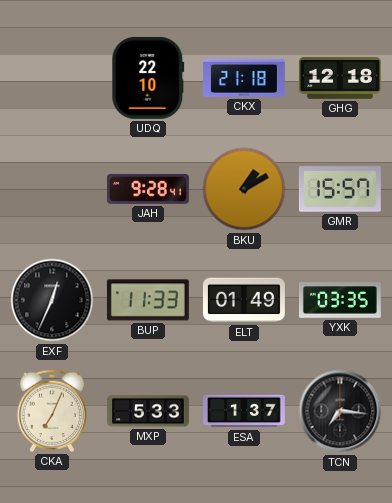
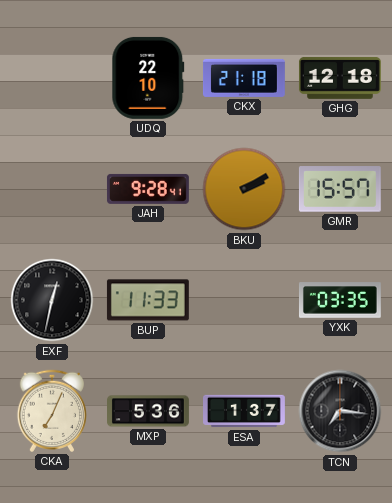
BKU: 1:10 -> 2:10 (244, 189)
EXF: 12:34 -> 12:32 (52, 300)
ELT: 01:49 -> none (244, 300)
MXP: 5:33 -> 5:36 (149, 411)
